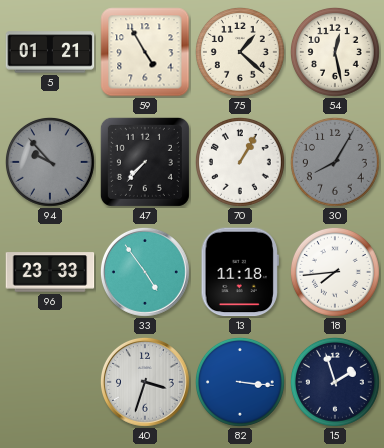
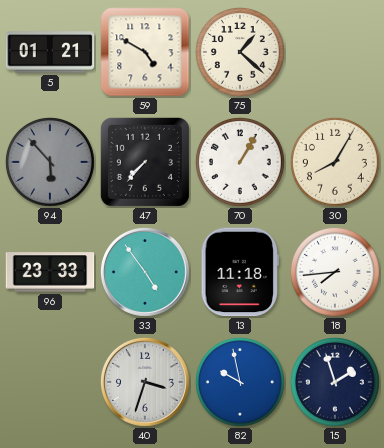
59: 4:55 -> 4:50 (145, 52)
54: 12:28 -> none (335, 52)
94: 9:53 -> 5:53 (50, 162)
30 dial: grey -> cream (335, 162)
82: 3:16 -> 9:58 (240, 382)
